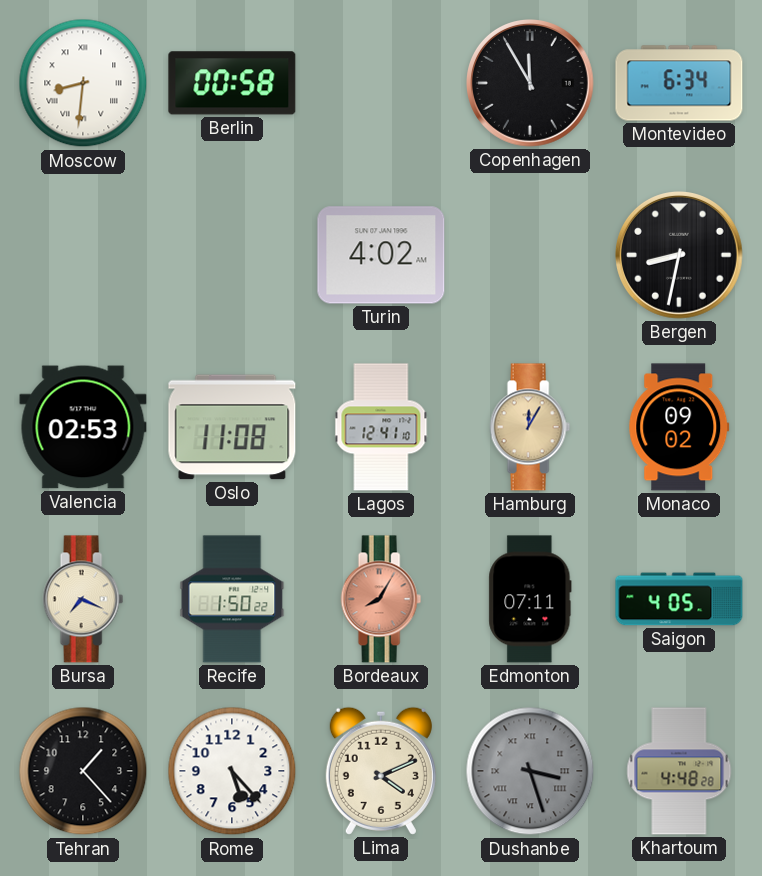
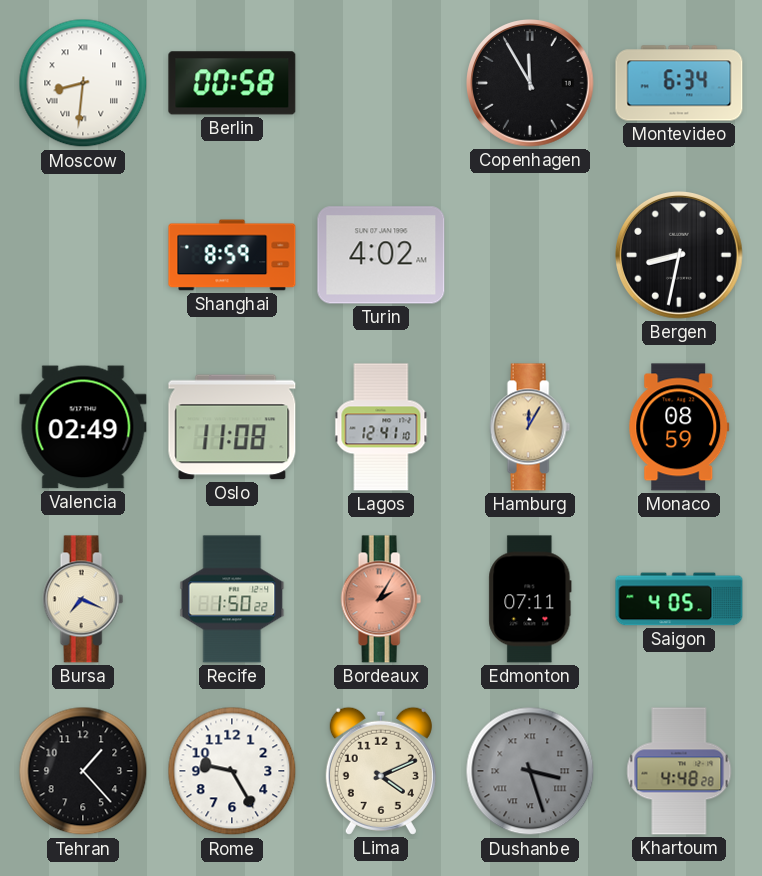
Shanghai: none -> 8:59 (232, 255)
Valencia: 02:53 -> 02:49 (83, 427)
Monaco: 09:02 -> 08:59 (679, 427)
Bordeaux: 8:05 -> 2:05 (381, 599)
Rome: 5:23 -> 9:25 (232, 771)
